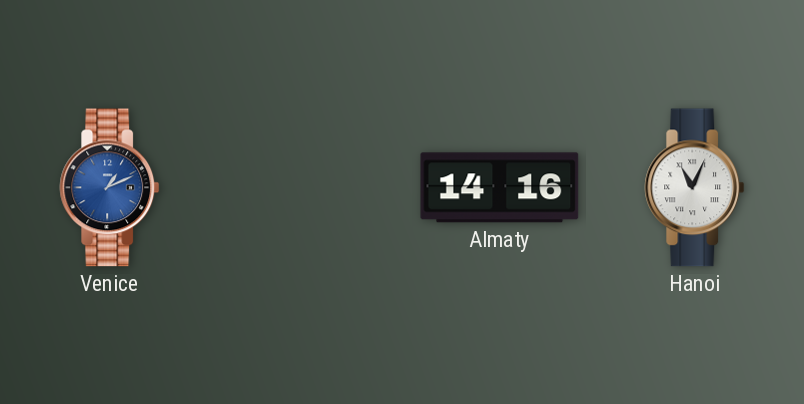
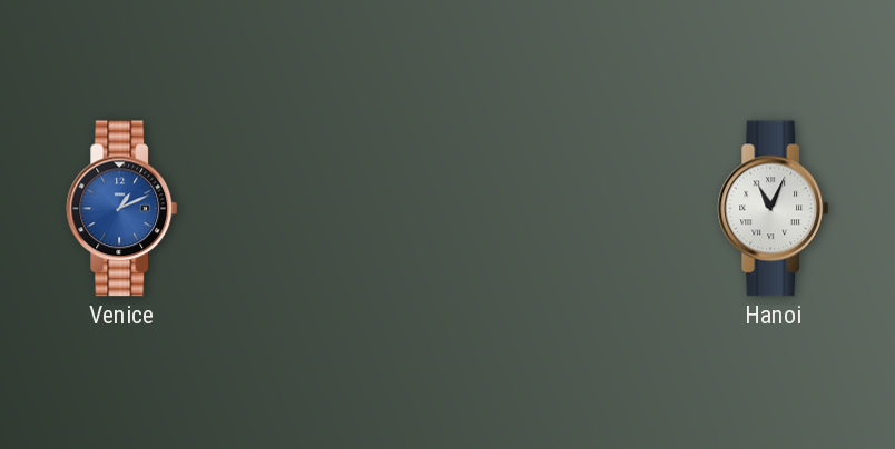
Almaty: 14:16 -> none (500, 188)
